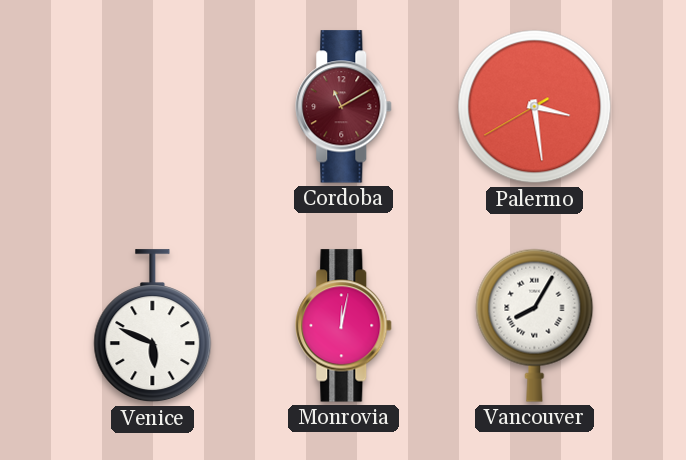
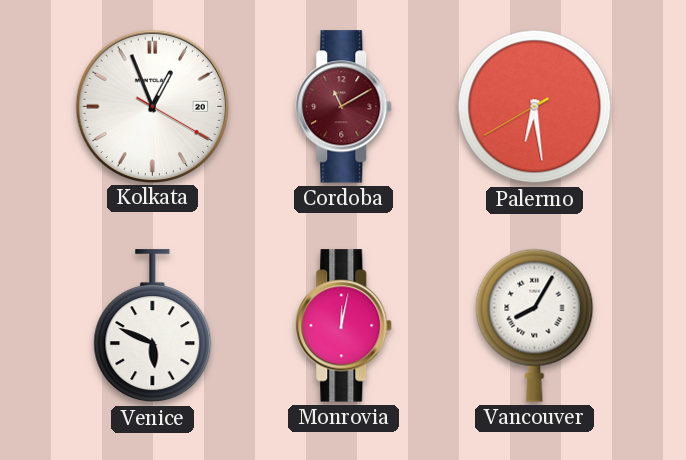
Kolkata: none -> 12:56 (152, 106)
Palermo: 3:28 -> 6:28 (535, 107)
